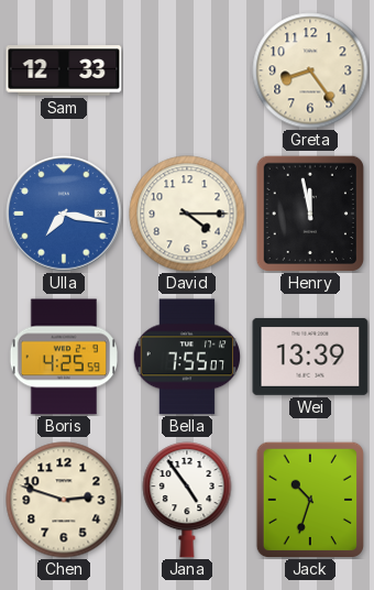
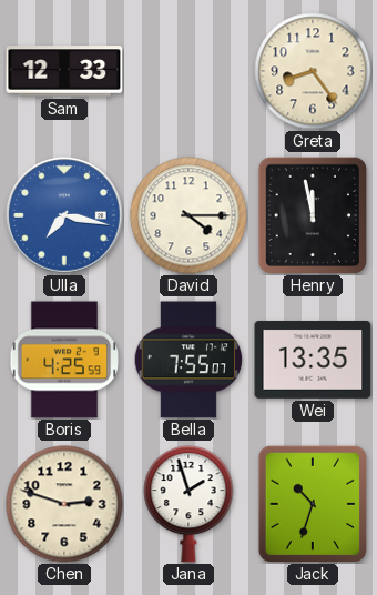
Wei: 13:39 -> 13:35 (313, 360)
Jana: 4:54 -> 1:57 (188, 505)
